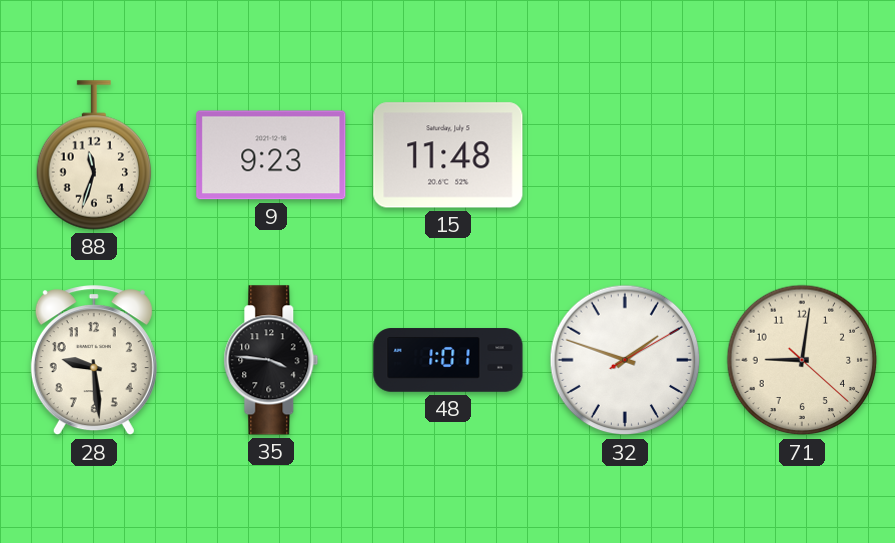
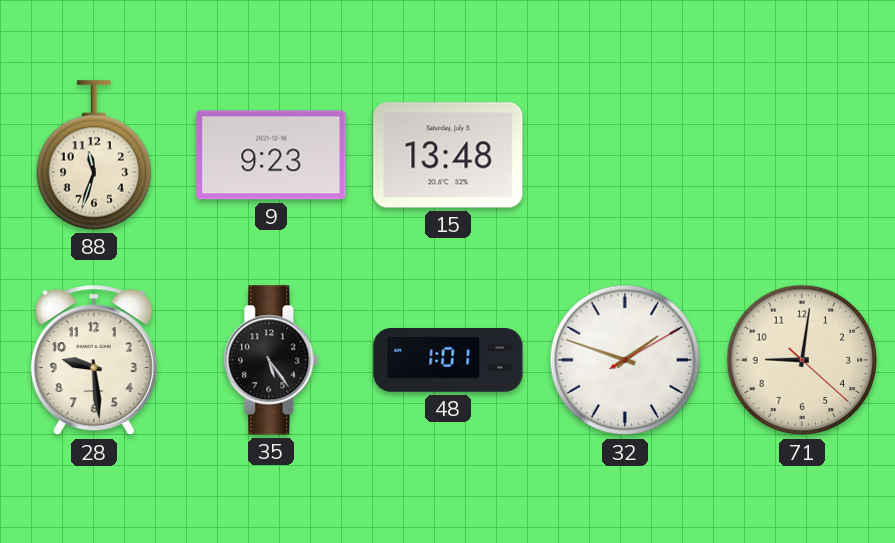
15: 11:48 -> 13:48 (448, 155)
35: 3:46 -> 5:24 (271, 360)
